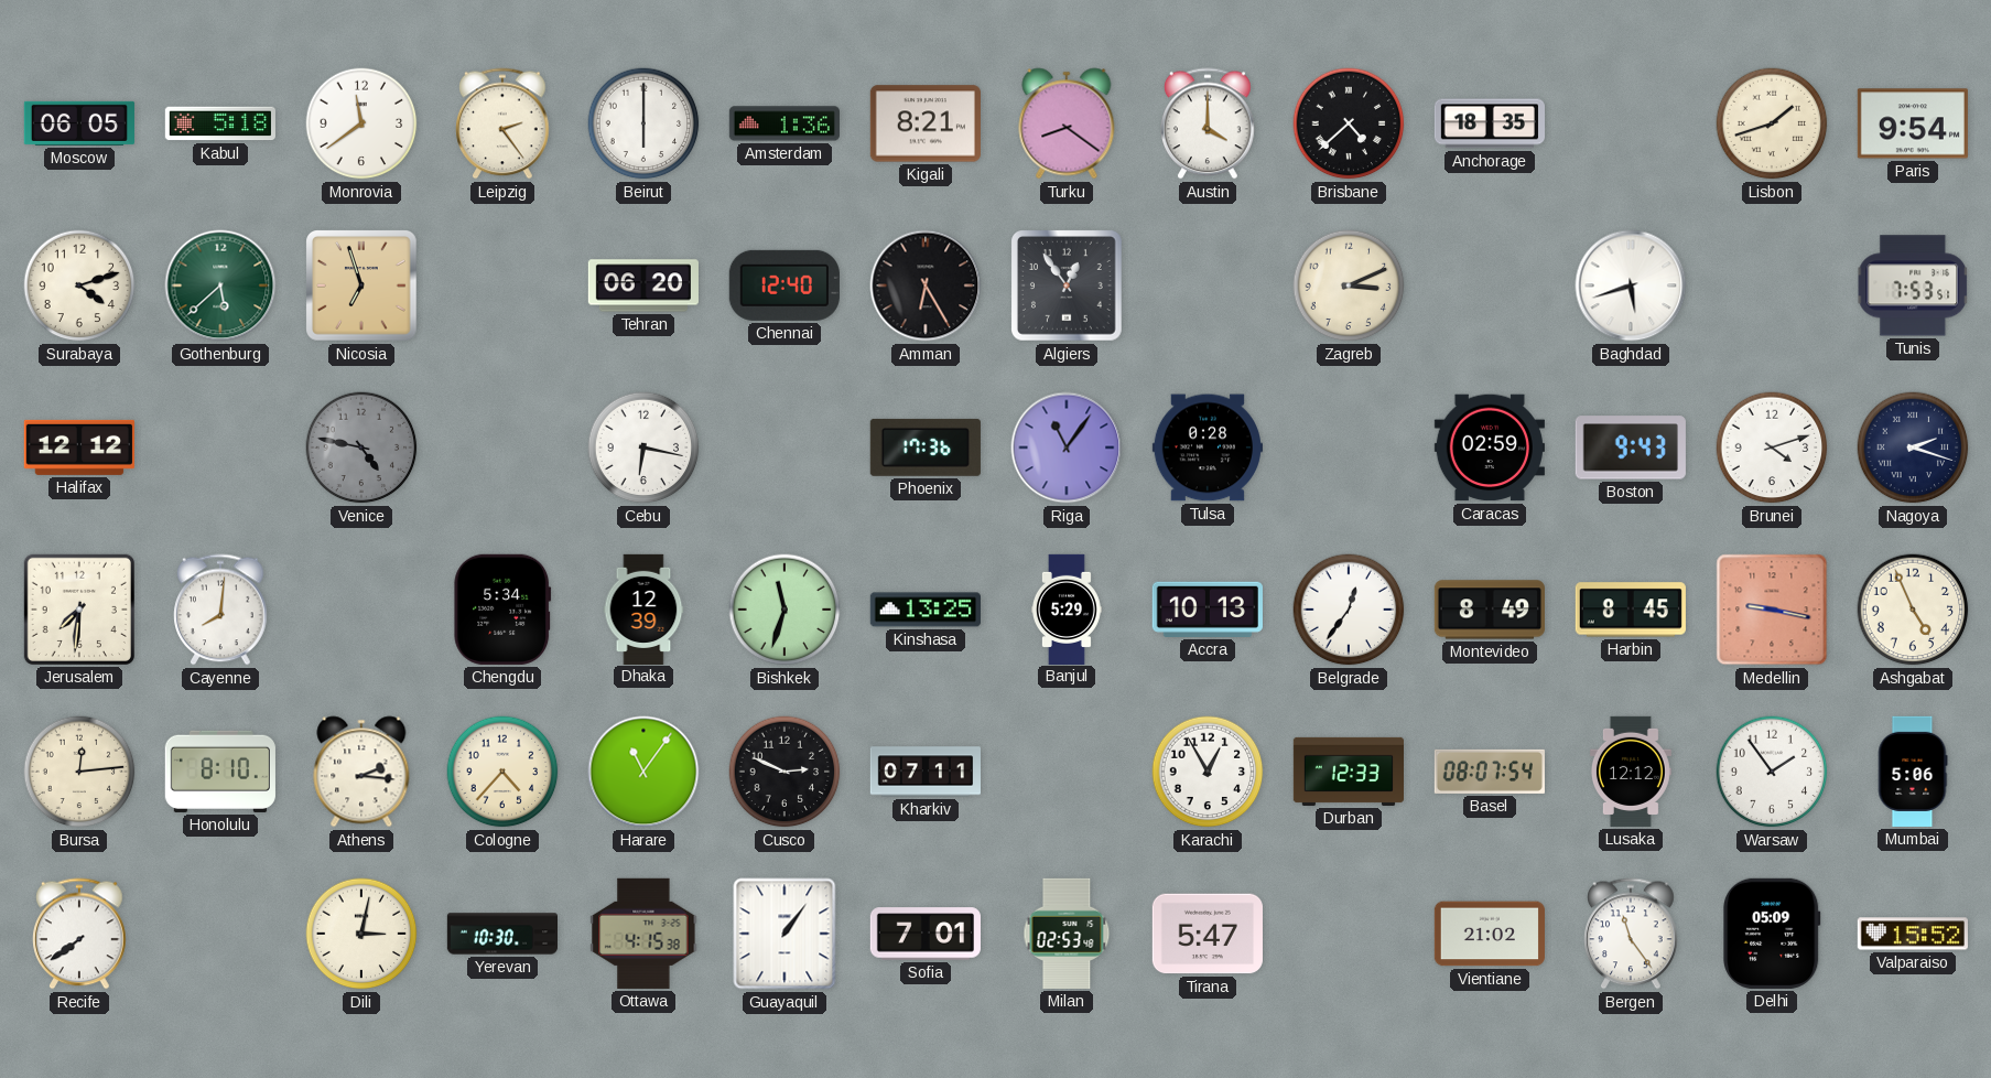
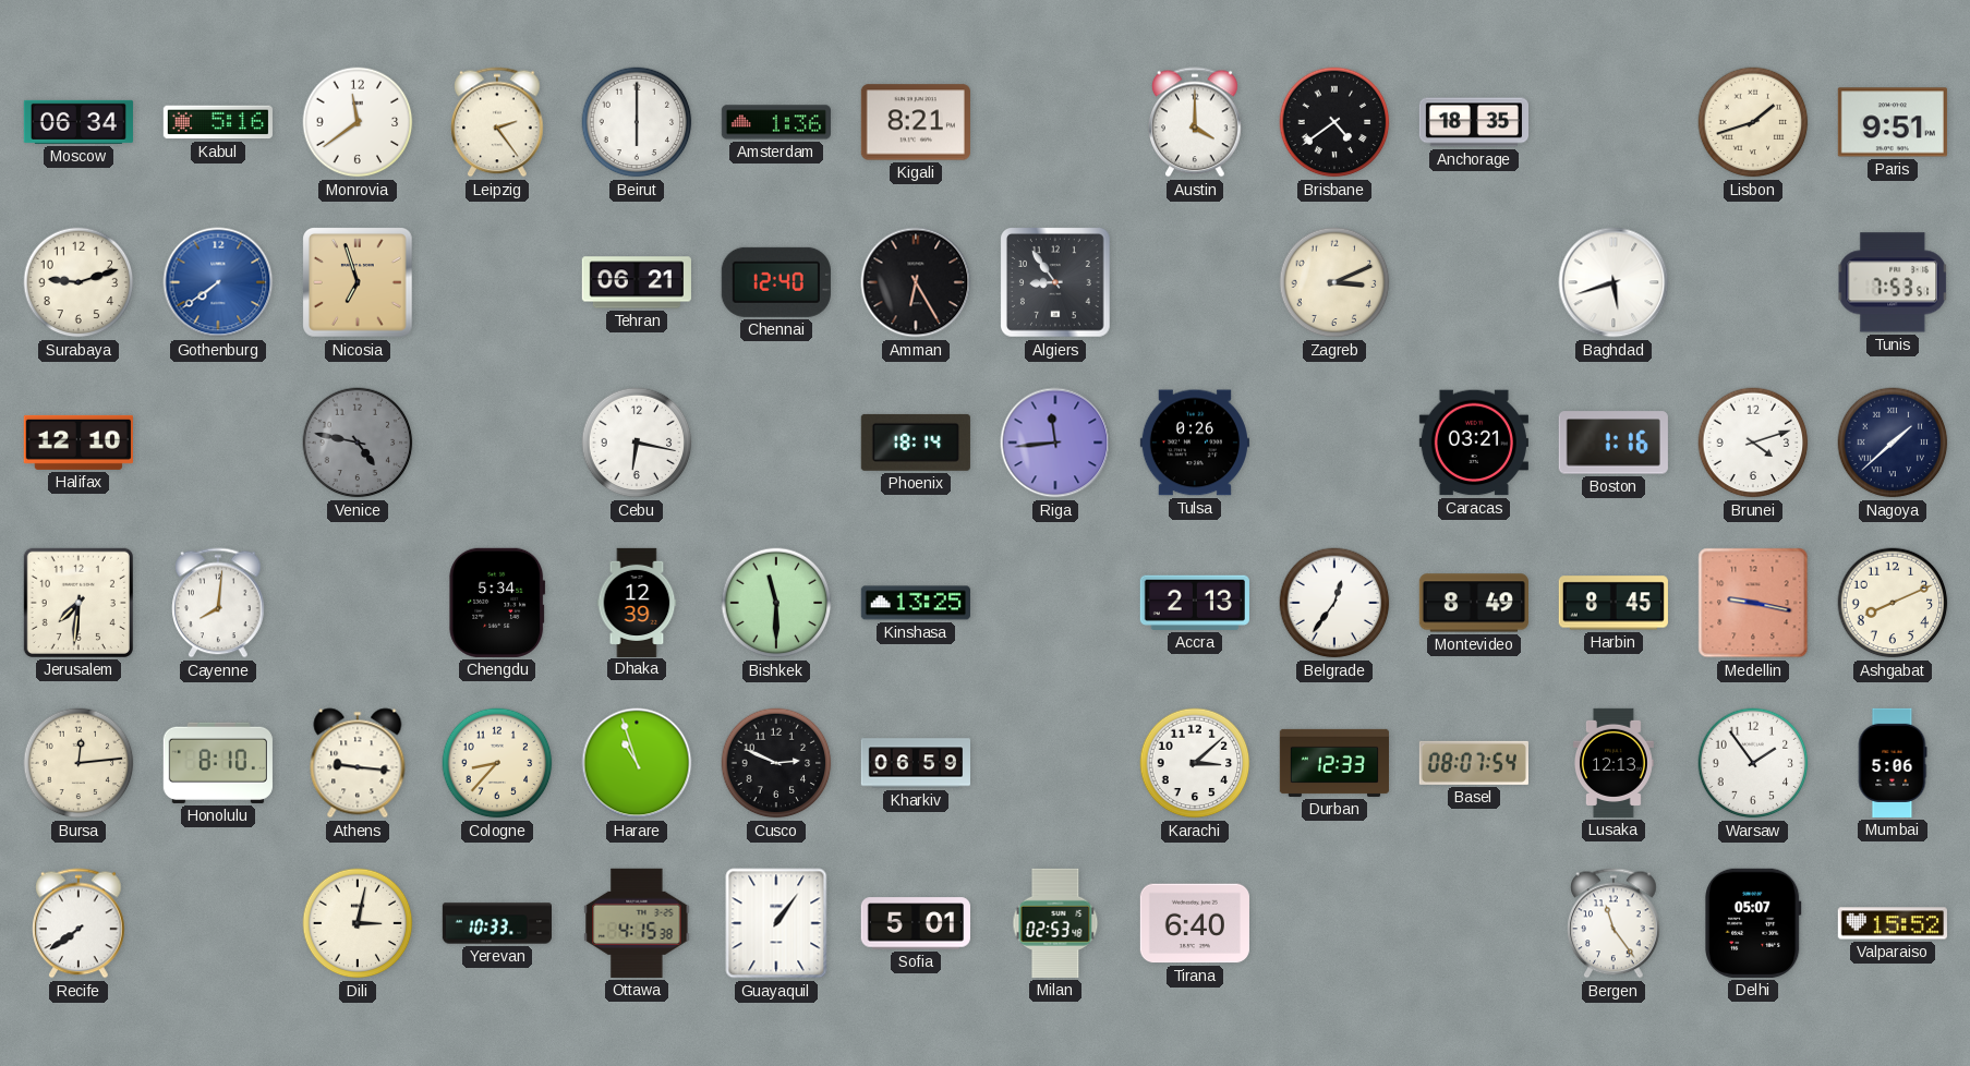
Moscow: 06:05 -> 06:34 (78, 122)
Kabul: 5:18 -> 5:16 (218, 122)
Turku: 8:21 -> none (1067, 123)
Brisbane: 4:38 -> 4:39 (1334, 122)
Paris: 9:54 -> 9:51 (1893, 122)
Surabaya: 4:12 -> 9:12 (78, 282)
Gothenburg: 5:38 -> 7:39 (218, 282)
Gothenburg dial: green -> blue (218, 282)
Tehran: 06:20 -> 06:21 (637, 282)
Algiers: 12:54 -> 8:54 (1056, 283)
Halifax: 12:12 -> 12:10 (78, 443)
Phoenix: 17:36 -> 18:14 (916, 443)
Riga: 11:06 -> 11:44 (1055, 443)
Tulsa: 0:28 -> 0:26 (1195, 443)
Caracas: 02:59 -> 03:21 (1474, 443)
Boston: 9:43 -> 1:16 (1614, 443)
Nagoya: 2:18 -> 1:38 (1893, 443)
Bishkek: 11:33 -> 11:30 (776, 603)
Banjul: 5:29 -> none (1067, 608)
Accra: 10:13 -> 2:13 (1195, 603)
Ashgabat: 4:56 -> 8:11 (1893, 603)
Athens: 2:16 -> 9:16 (358, 763)
Cologne: 4:37 -> 8:37 (497, 763)
Harare: 11:06 -> 10:57 (637, 763)
Kharkiv: 07:11 -> 06:59 (915, 763)
Karachi: 12:55 -> 3:08 (1195, 763)
Lusaka: 12:12 -> 12:13 (1614, 763)
Yerevan: 10:30 -> 10:33 (496, 923)
Sofia: 7:01 -> 5:01 (916, 923)
Tirana: 5:47 -> 6:40 (1195, 923)
Vientiane: 21:02 -> none (1490, 934)
Delhi: 05:09 -> 05:07 (1753, 923)
